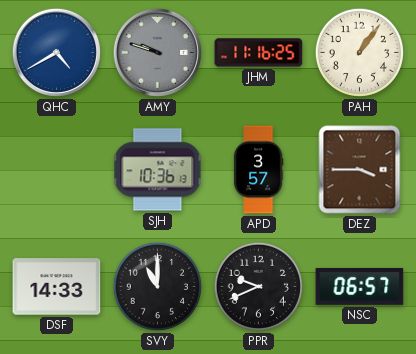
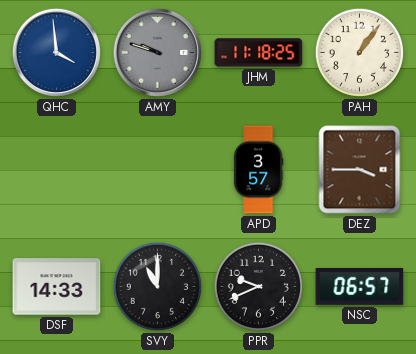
QHC: 4:40 -> 3:59 (56, 52)
JHM: 11:16 -> 11:18 (259, 53)
SJH: 10:36 -> none (158, 170)
